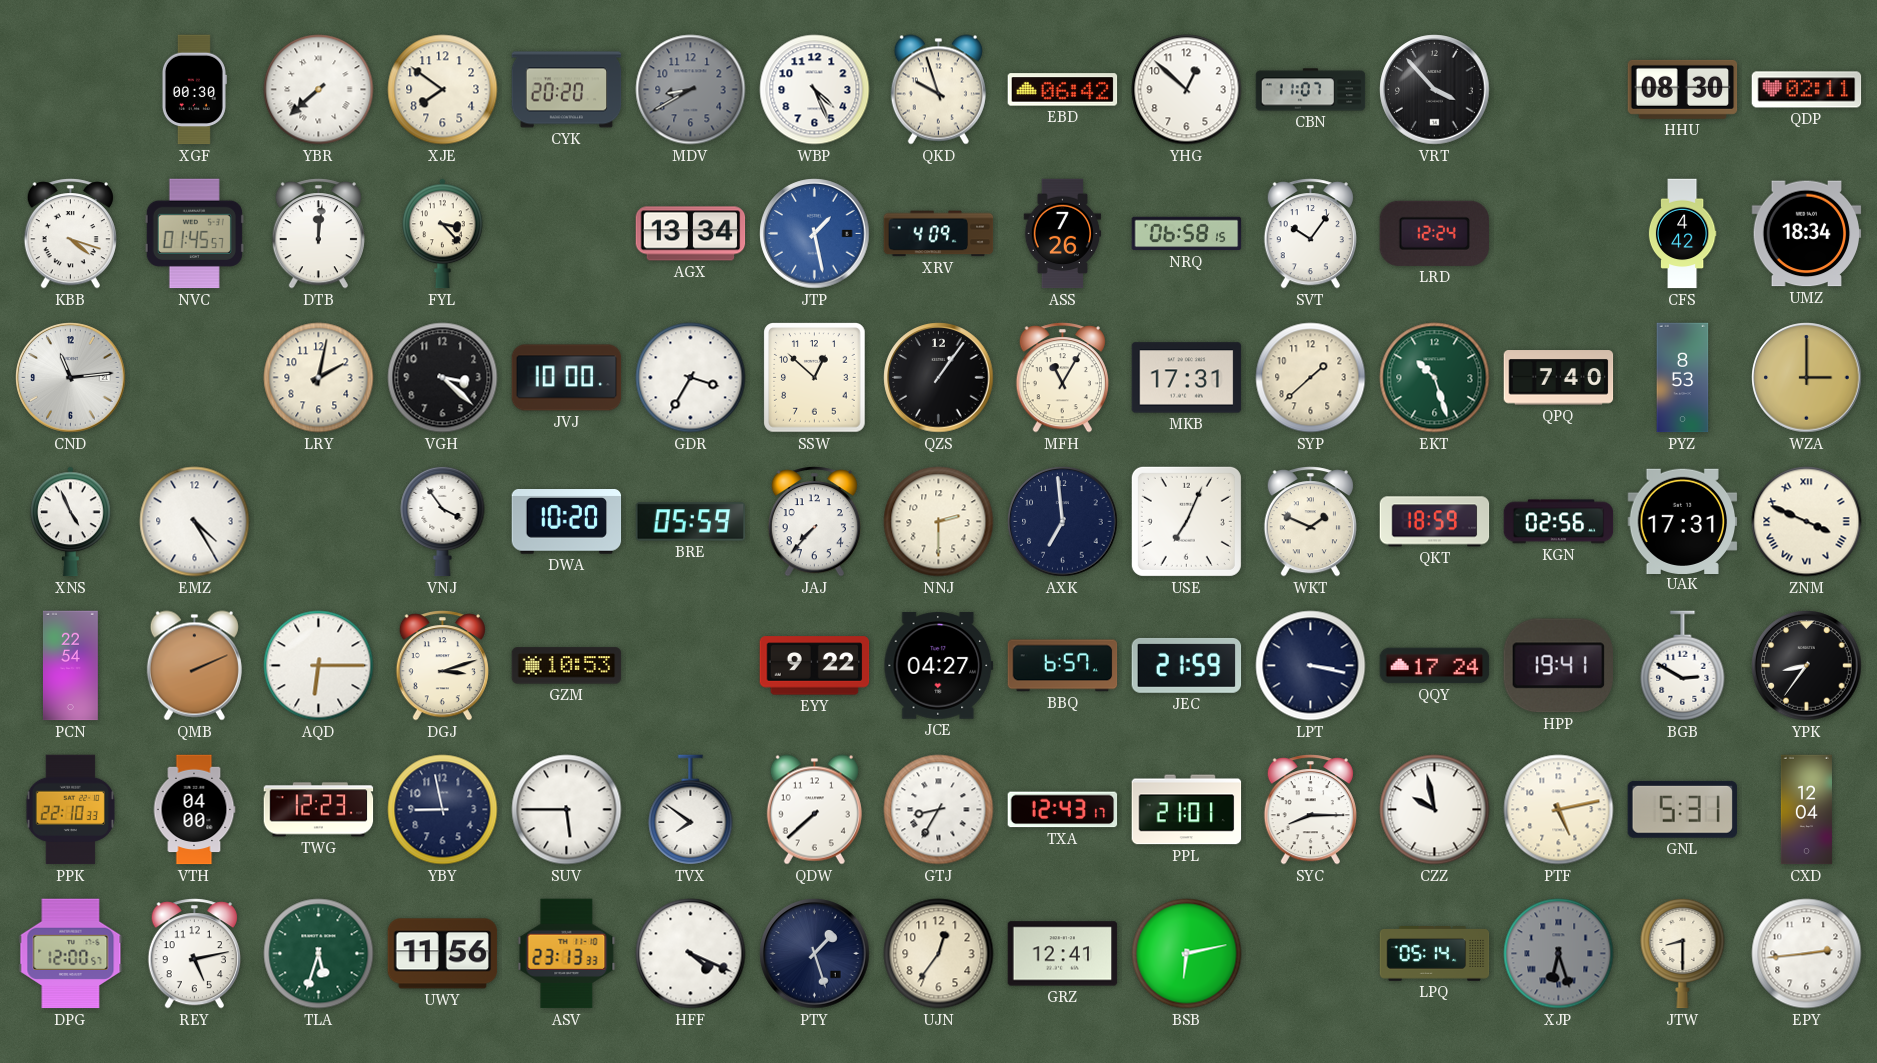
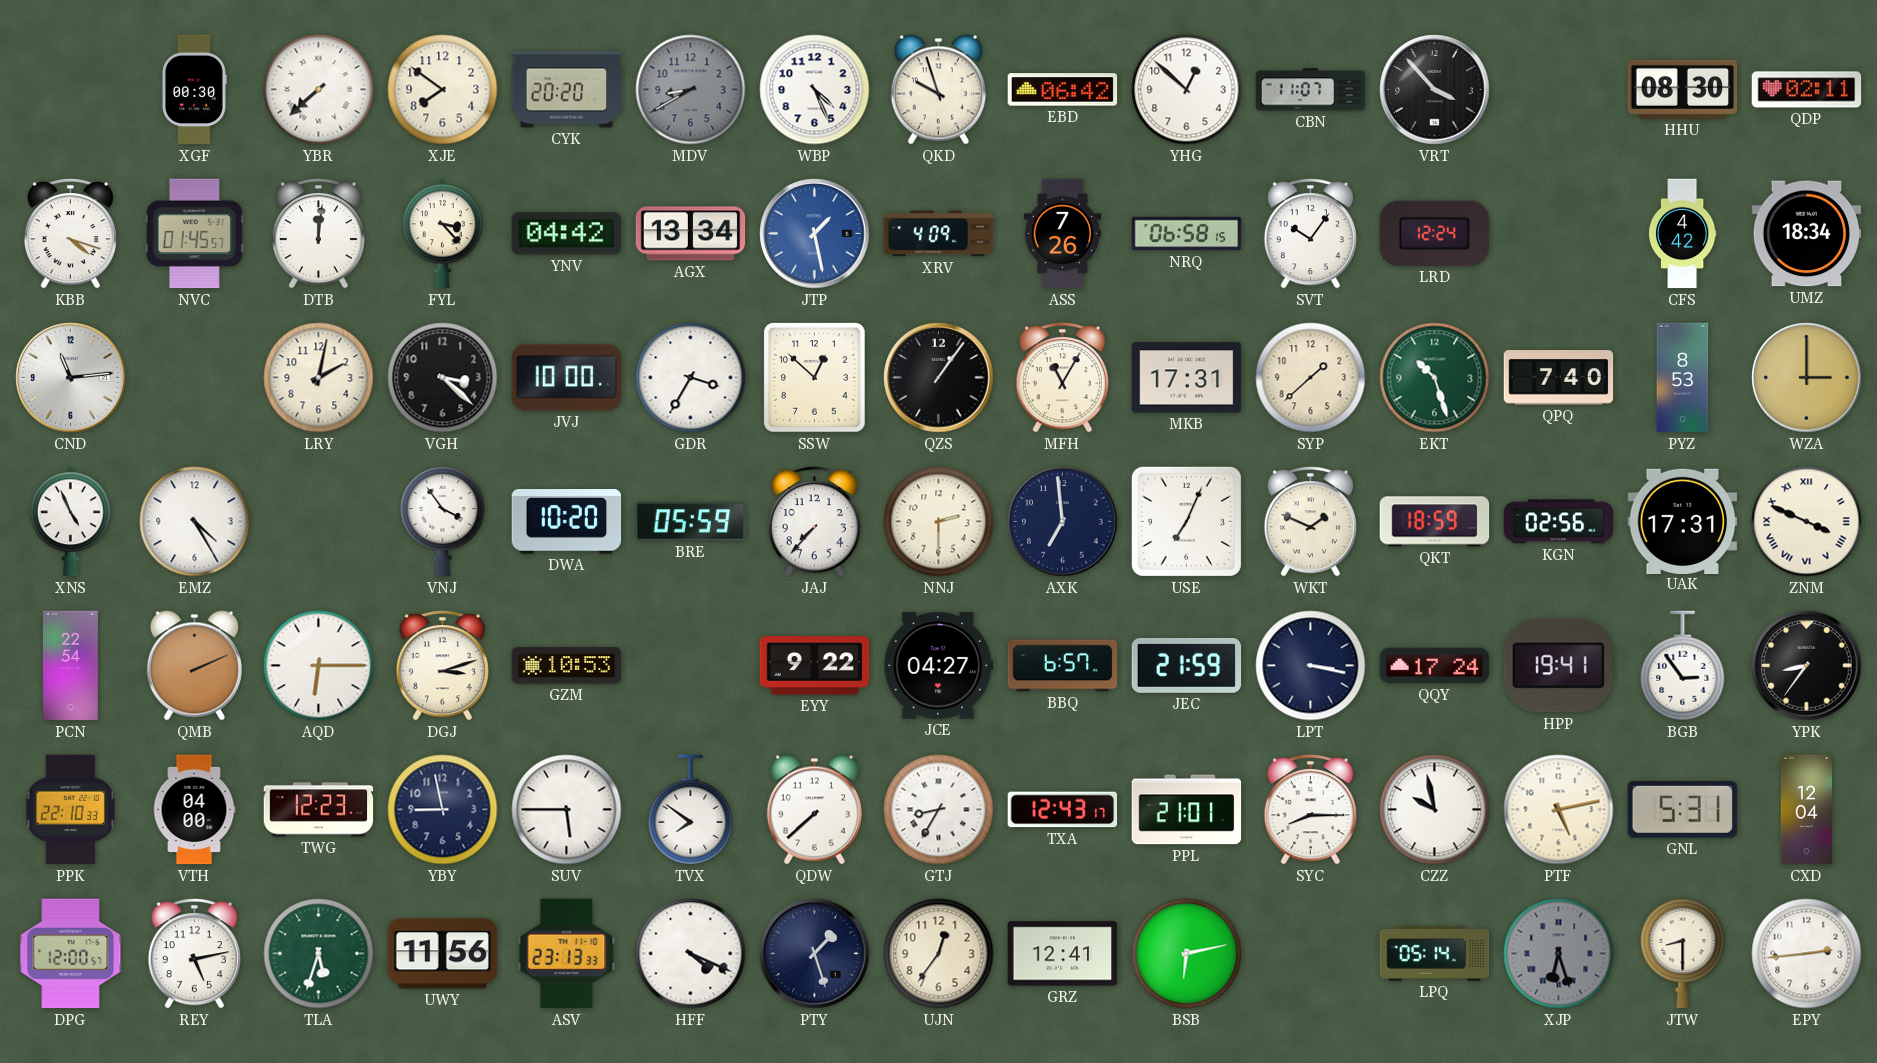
YNV: none -> 04:42 (567, 234)
BGB: 2:50 -> 2:54 (1683, 666)
